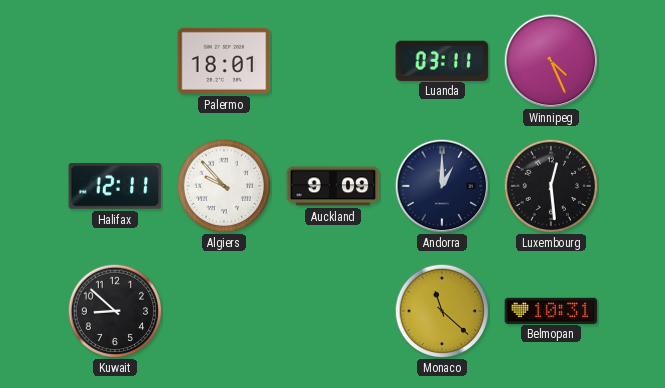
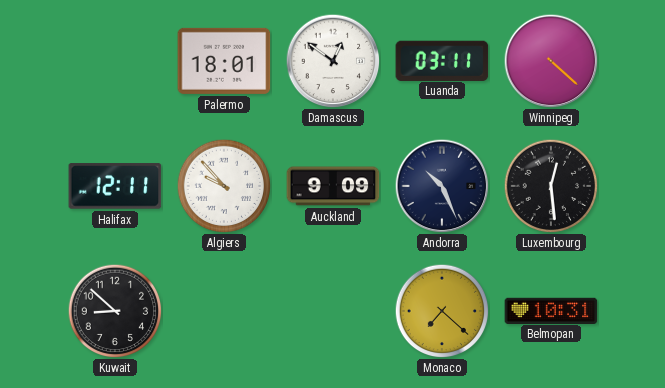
Damascus: none -> 12:51 (333, 61)
Winnipeg: 4:26 -> 4:22 (551, 61)
Andorra: 1:00 -> 10:26 (442, 186)
Monaco: 11:22 -> 7:22 (442, 311)
